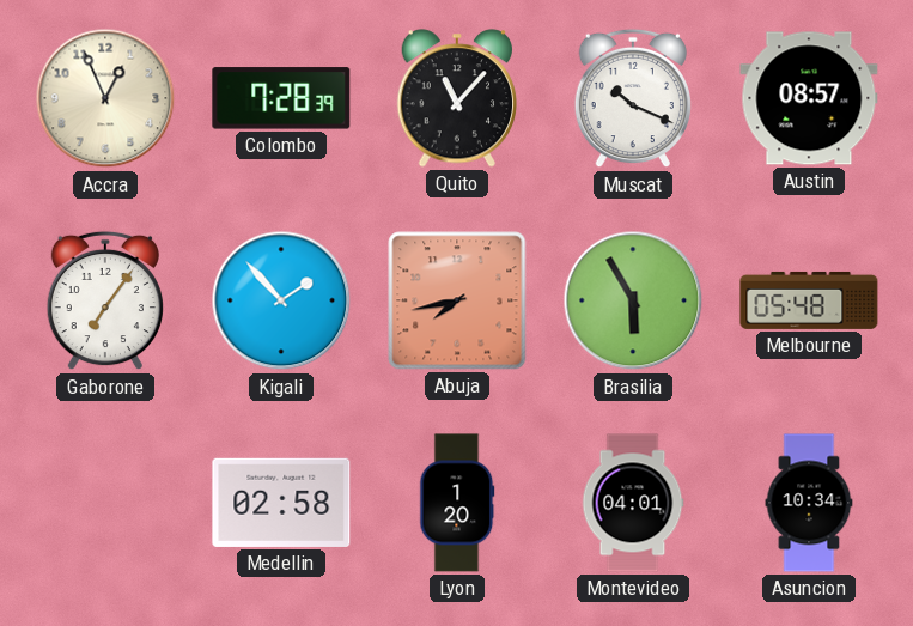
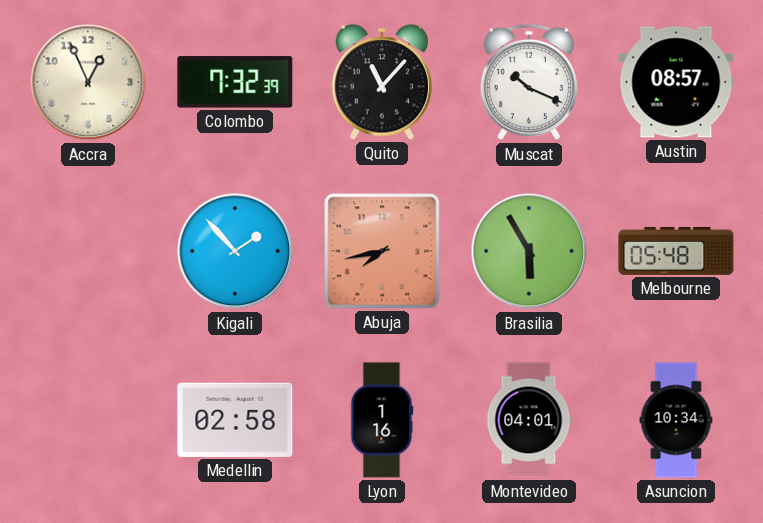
Colombo: 7:28 -> 7:32 (235, 82)
Gaborone: 7:06 -> none (105, 300)
Lyon: 1:20 -> 1:16 (382, 420)
